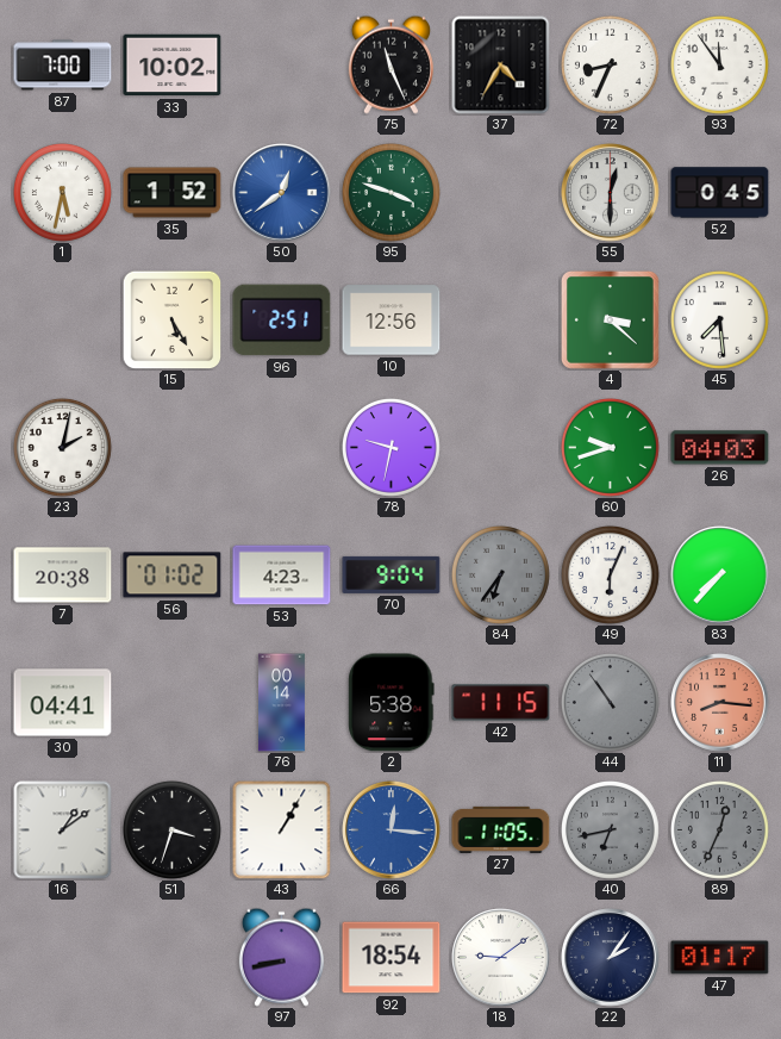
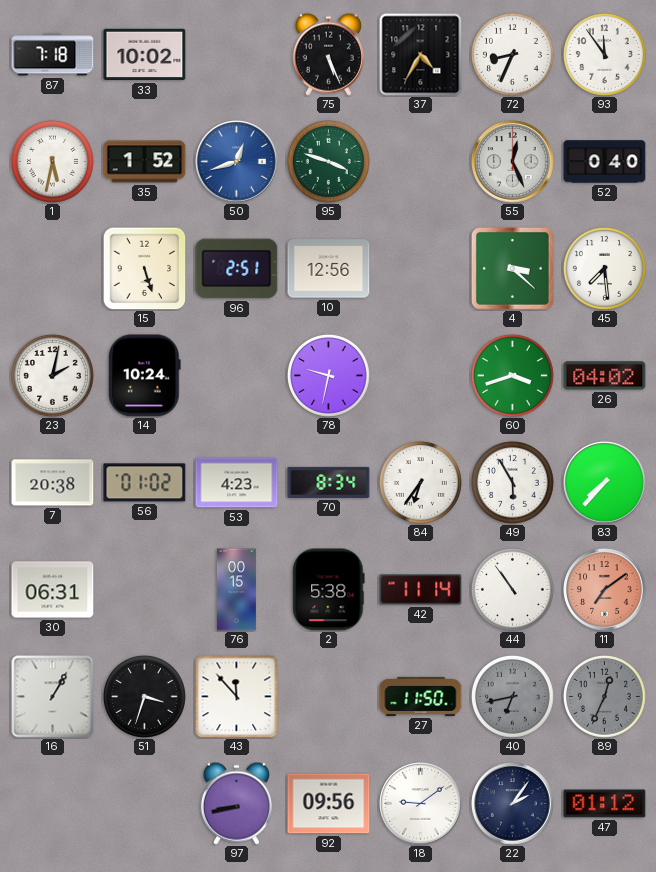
87: 7:00 -> 7:18 (53, 55)
75: 11:26 -> 5:26 (328, 54)
50: 12:39 -> 12:42 (237, 162)
55: 12:30 -> 12:26 (513, 162)
52: 0:45 -> 0:40 (605, 162)
15: 5:25 -> 5:27 (144, 268)
14: none -> 10:24 (145, 376)
60: 9:42 -> 3:42 (512, 375)
26: 04:03 -> 04:02 (605, 376)
70: 9:04 -> 8:34 (329, 482)
84 dial: grey -> white (420, 482)
49: 6:04 -> 5:55 (512, 482)
30: 04:41 -> 06:31 (53, 590)
76: 00:14 -> 00:15 (236, 590)
42: 11:15 -> 11:14 (421, 590)
44 dial: grey -> white (512, 589)
11: 8:16 -> 7:09 (605, 590)
16: 1:09 -> 1:05 (53, 697)
43: 1:05 -> 11:53 (236, 696)
66: 12:16 -> none (392, 830)
27: 11:05 -> 11:50 (421, 696)
92: 18:54 -> 09:56 (329, 804)
47: 01:17 -> 01:12 (605, 804)
